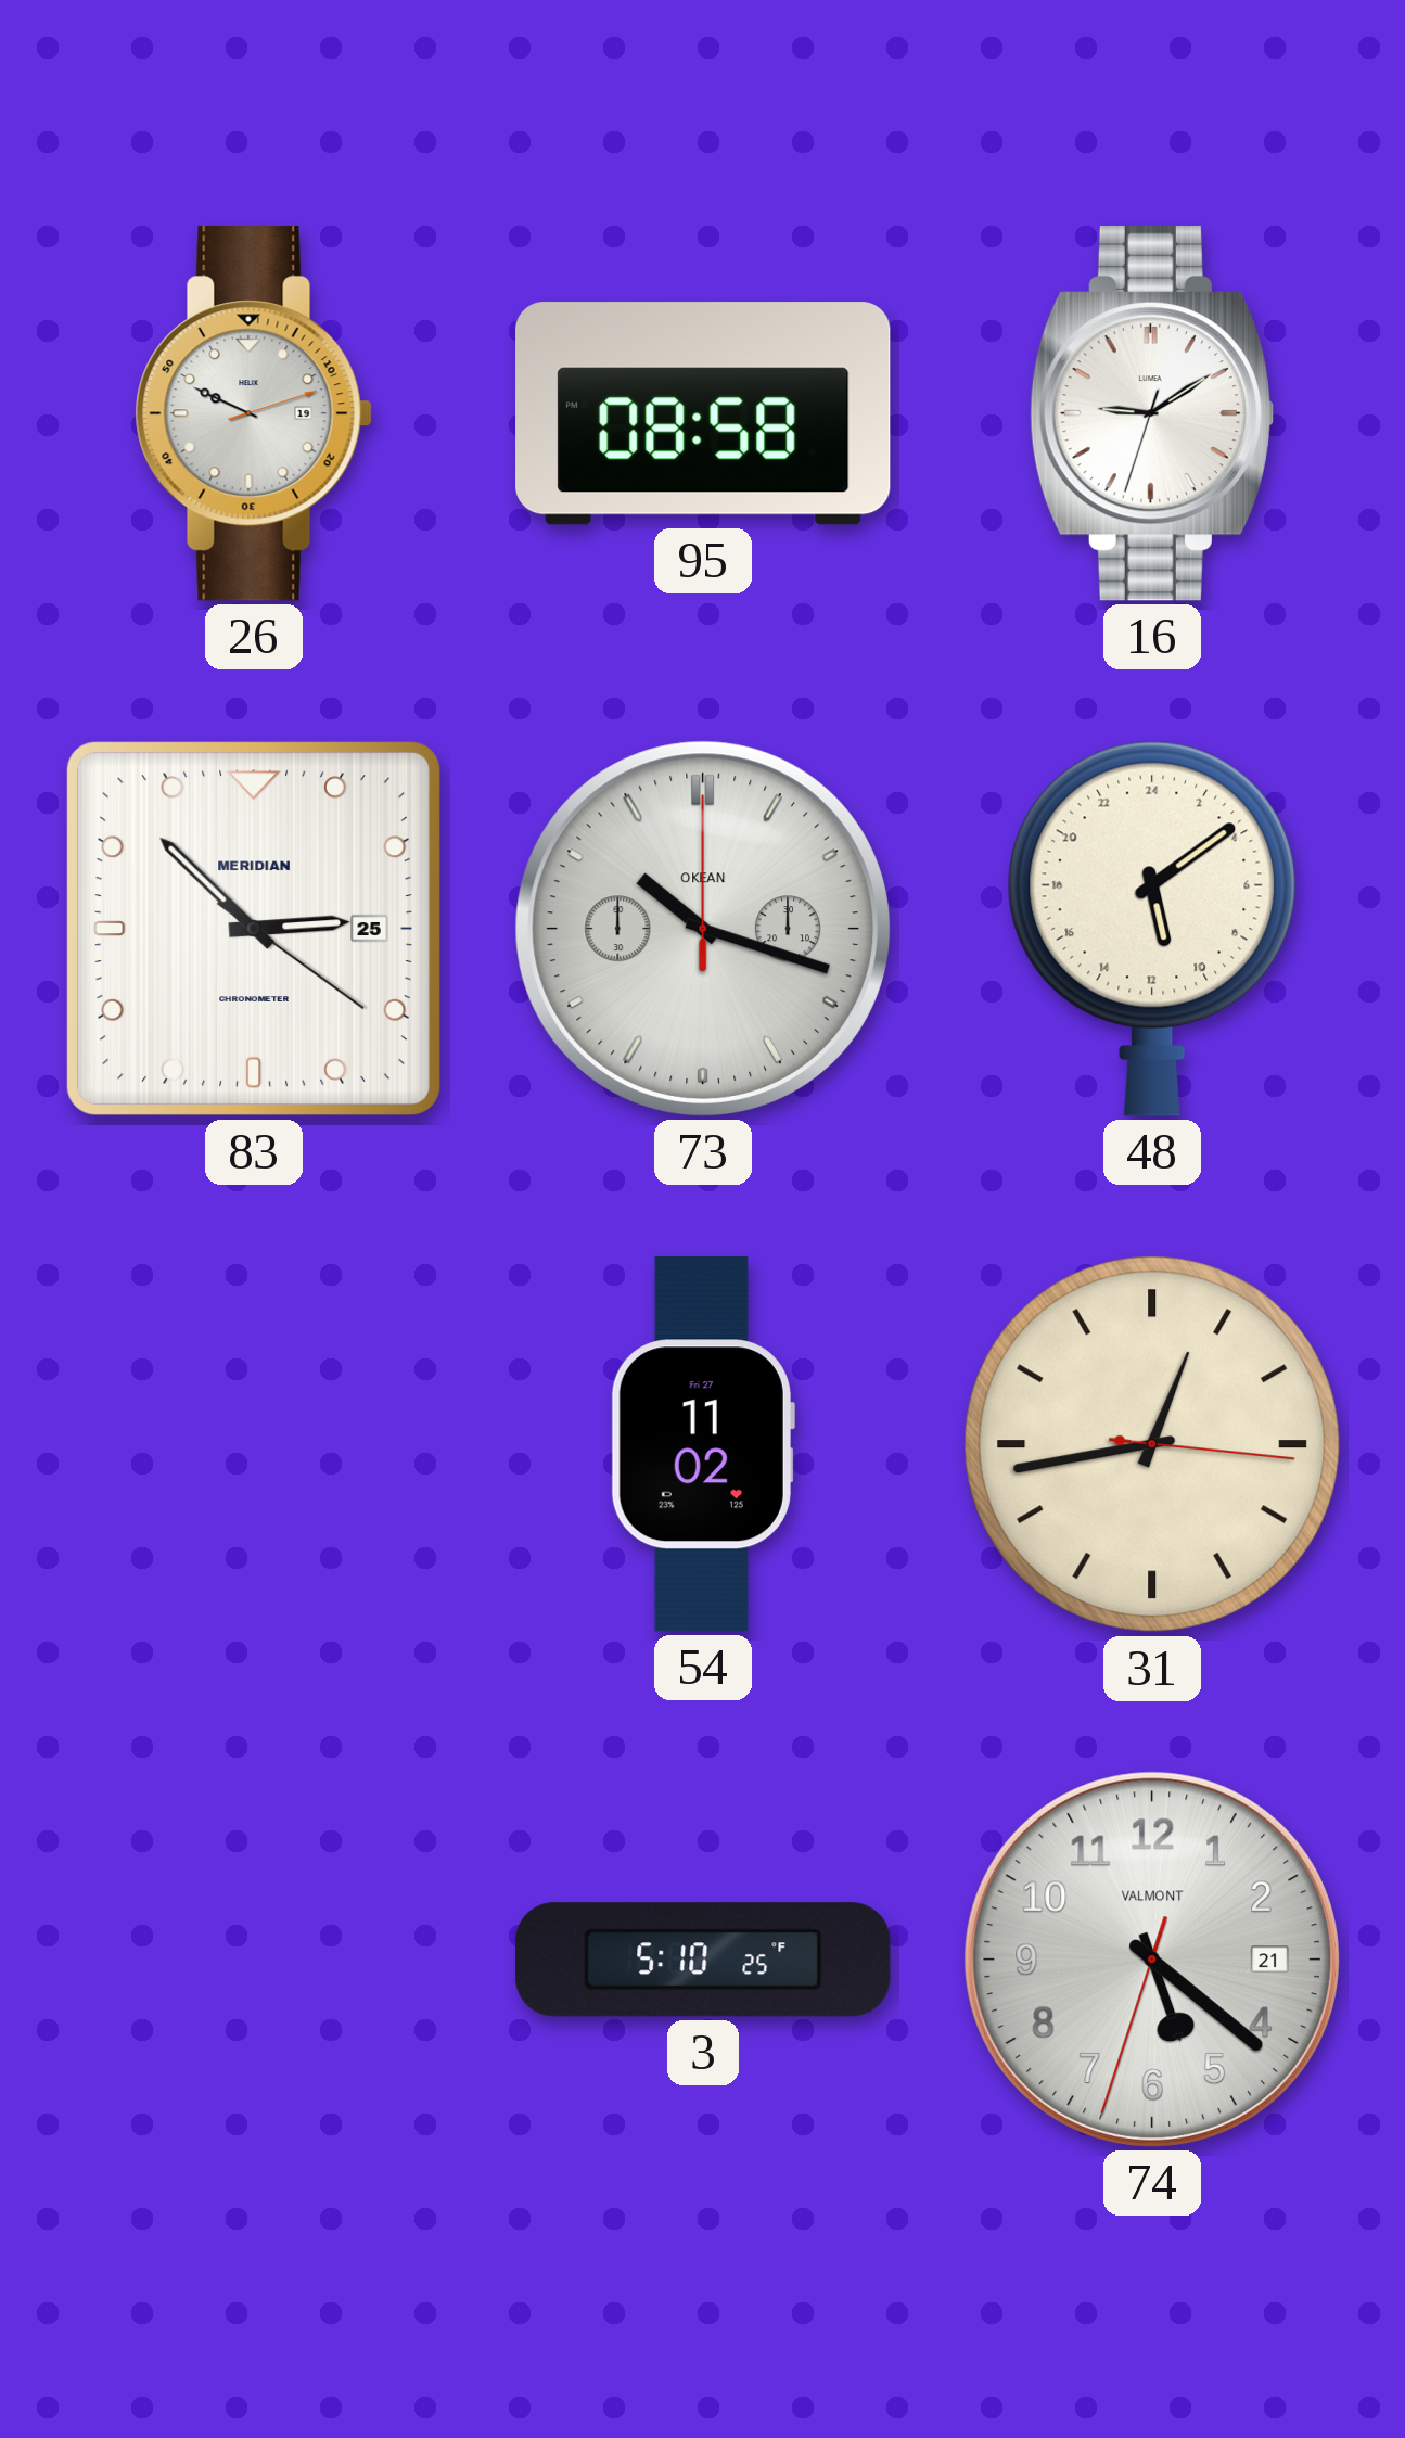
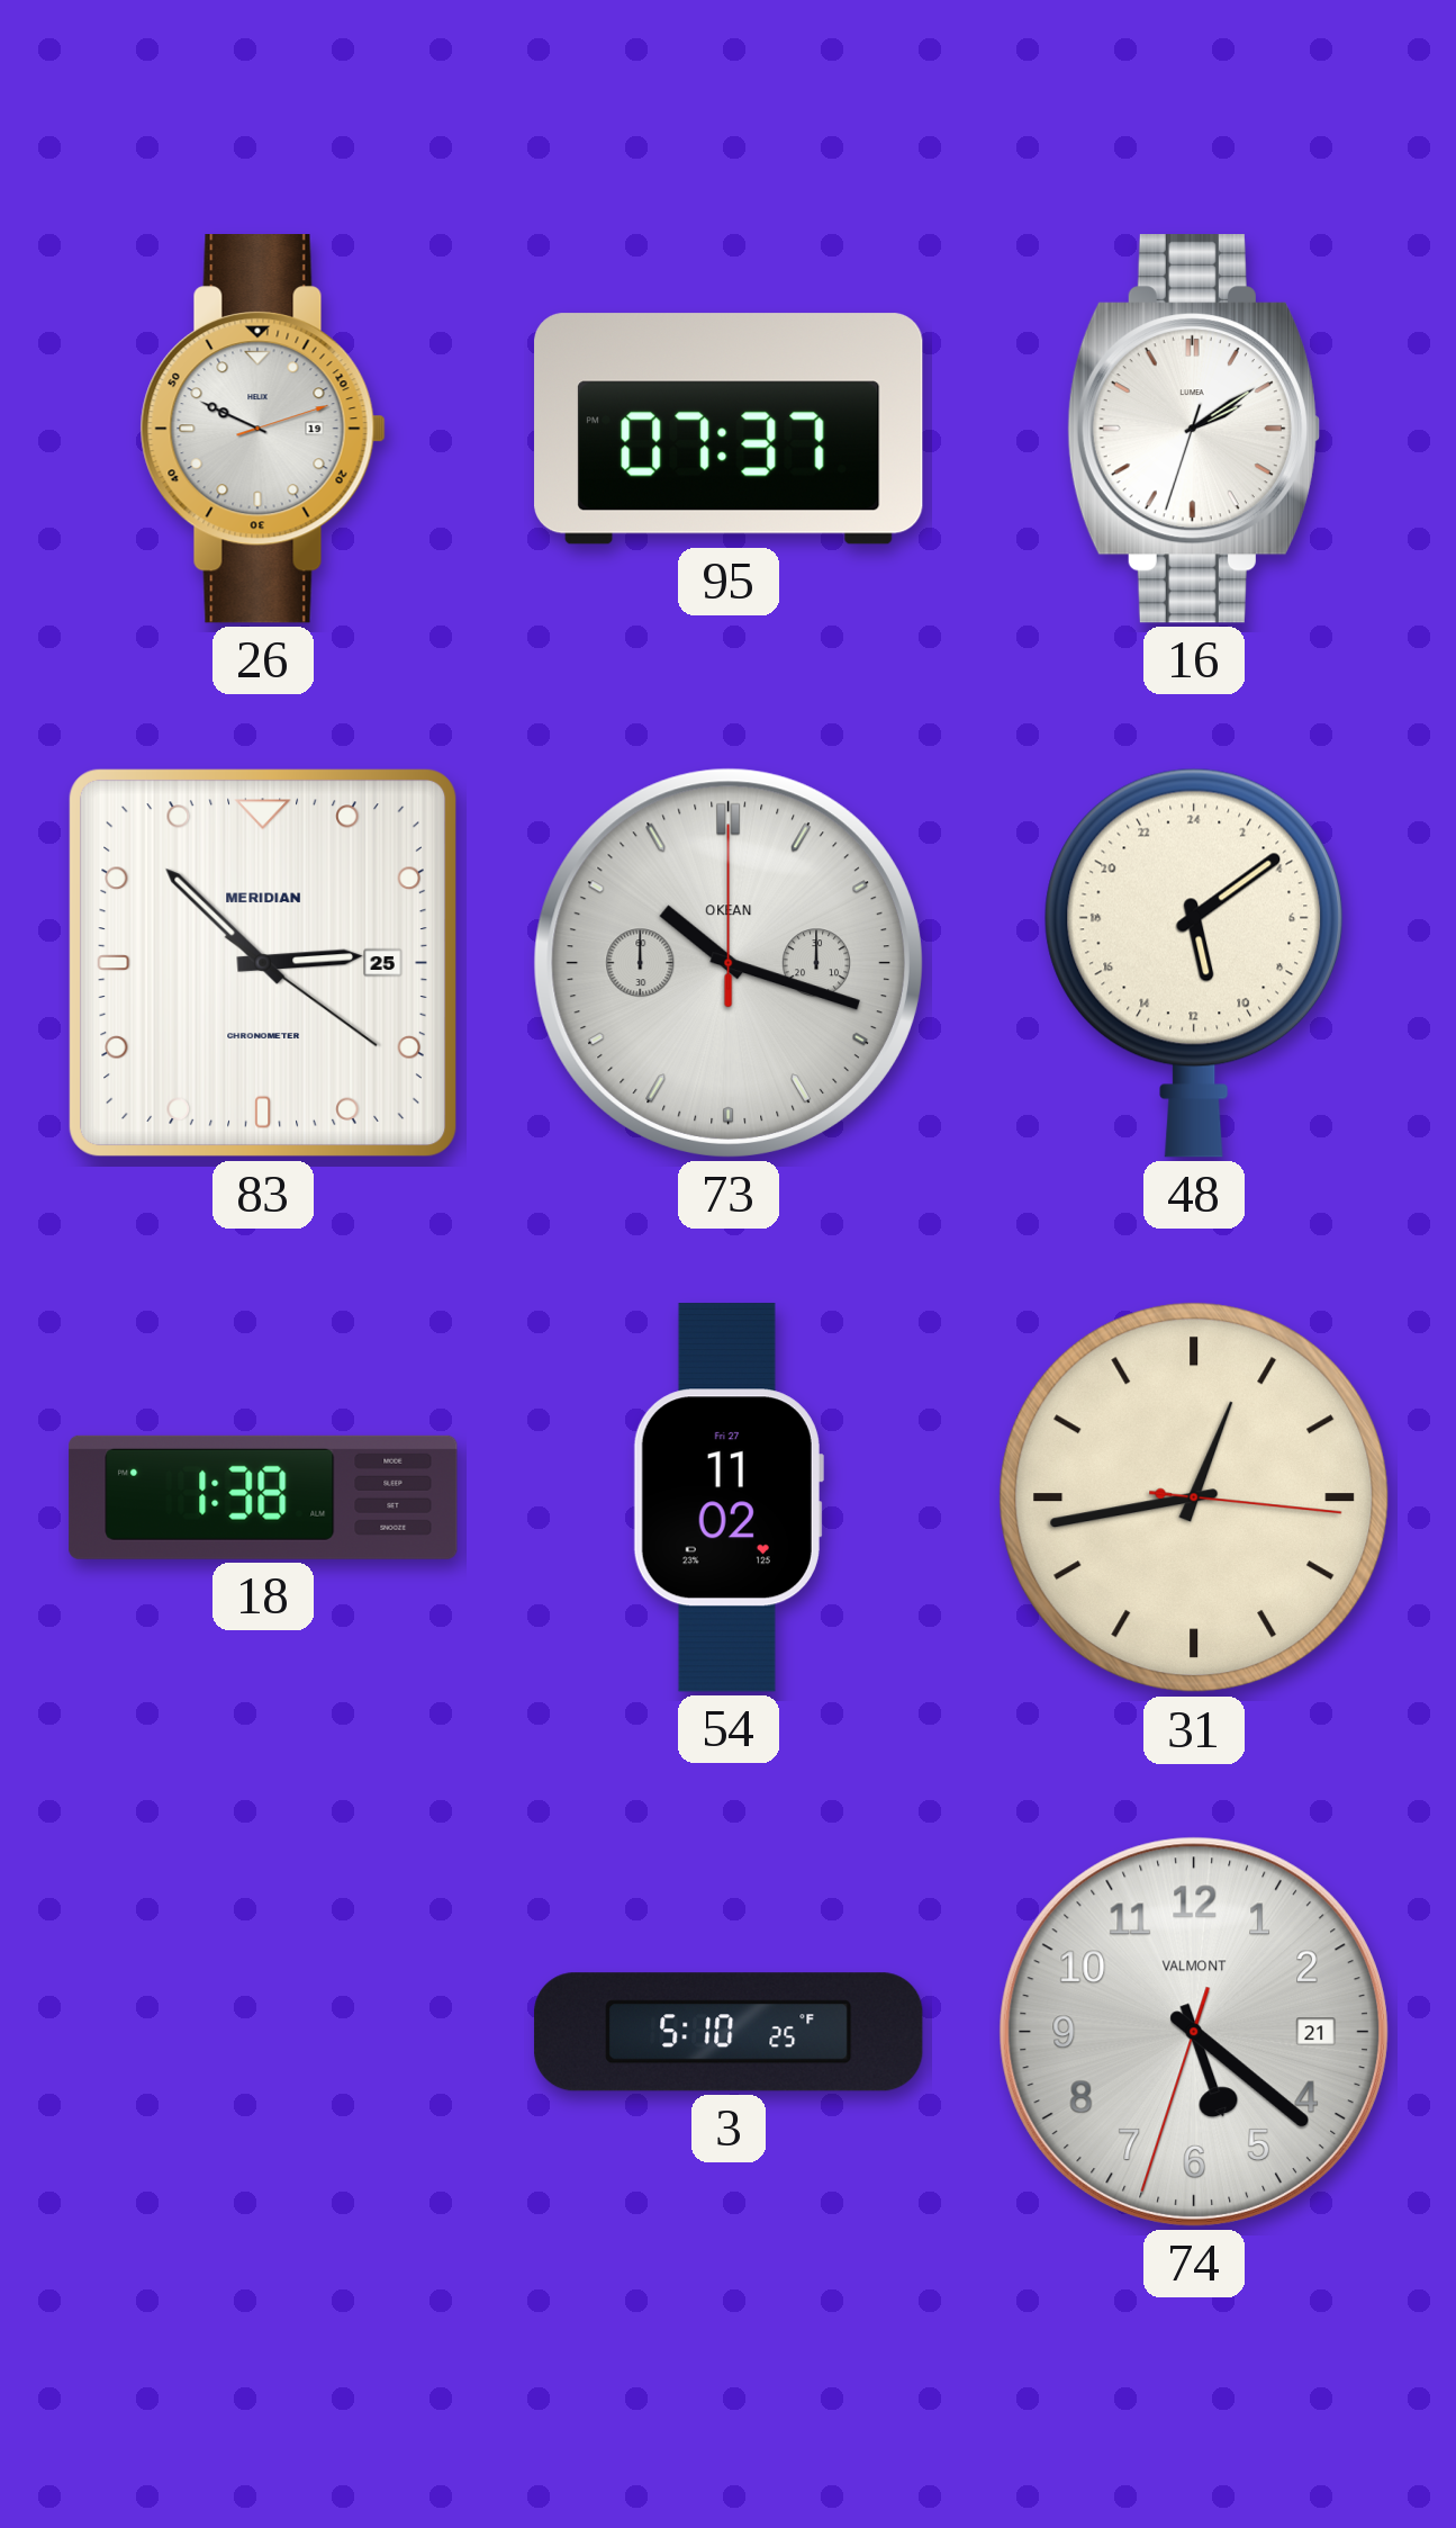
95: 08:58 -> 07:37 (729, 429)
16: 9:09 -> 2:09 (1193, 430)
18: none -> 1:38 (263, 1497)
